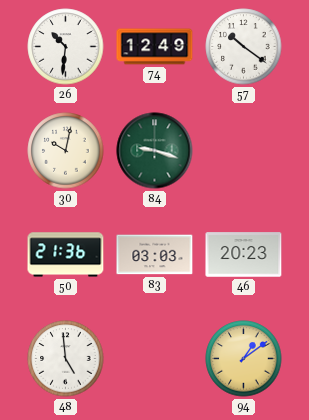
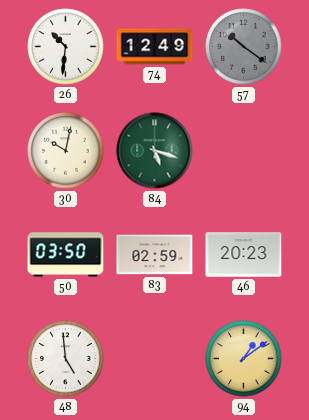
57 dial: white -> grey (244, 47)
84: 9:18 -> 5:18 (155, 151)
50: 21:36 -> 03:50 (66, 255)
83: 03:03 -> 02:59 (155, 255)
